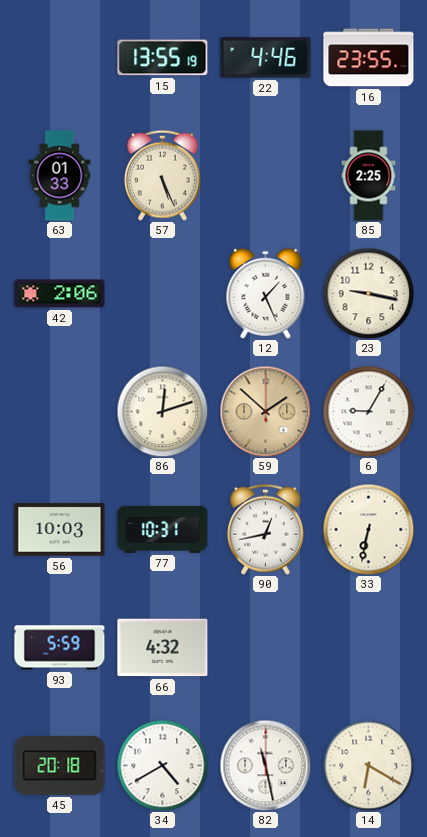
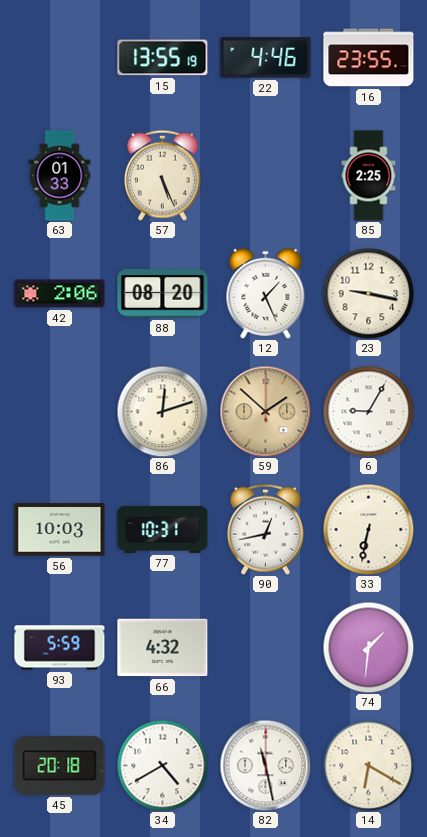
88: none -> 08:20 (163, 294)
74: none -> 1:31 (368, 647)
